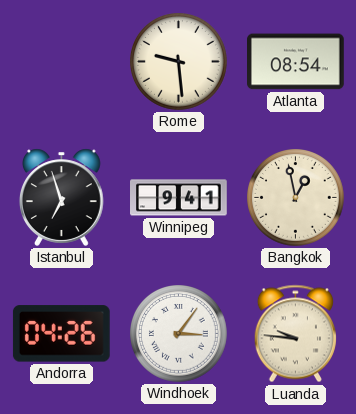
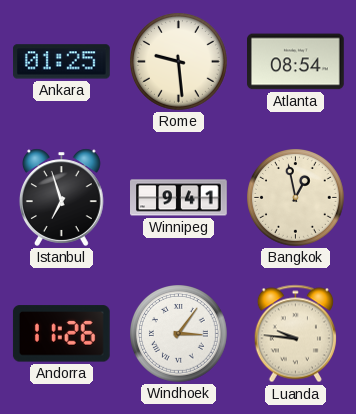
Ankara: none -> 01:25 (62, 62)
Andorra: 04:26 -> 11:26 (61, 334)
